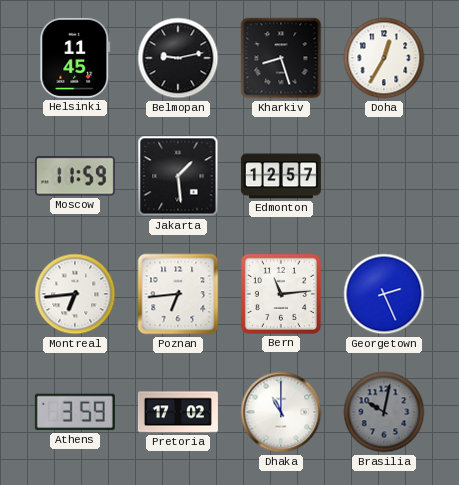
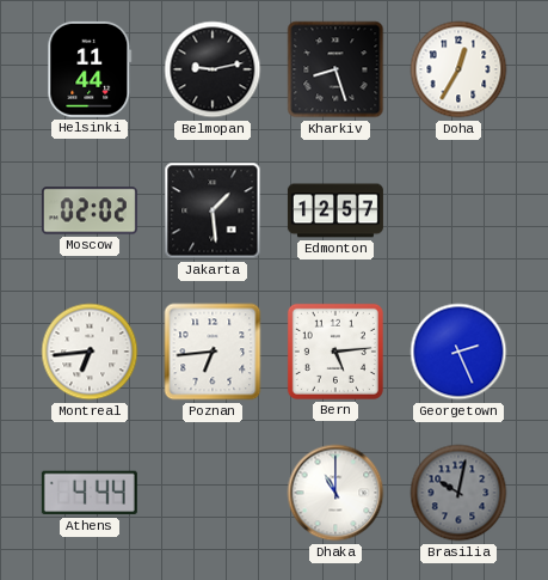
Helsinki: 11:45 -> 11:44 (90, 69)
Moscow: 11:59 -> 02:02 (90, 210)
Bern: 11:14 -> 5:14 (335, 352)
Athens: 3:59 -> 4:44 (90, 493)
Pretoria: 17:02 -> none (178, 412)
